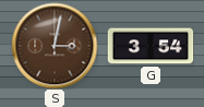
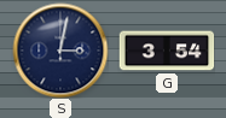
S dial: brown -> navy (60, 51)
